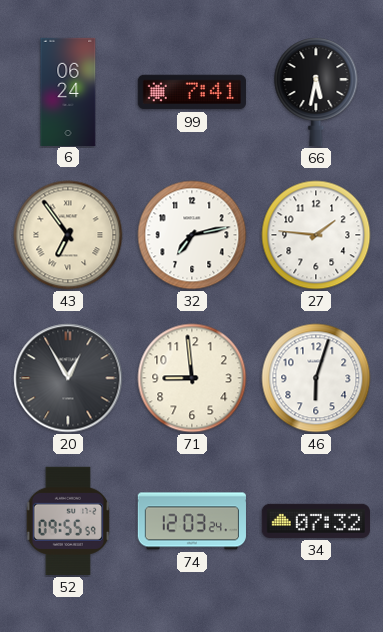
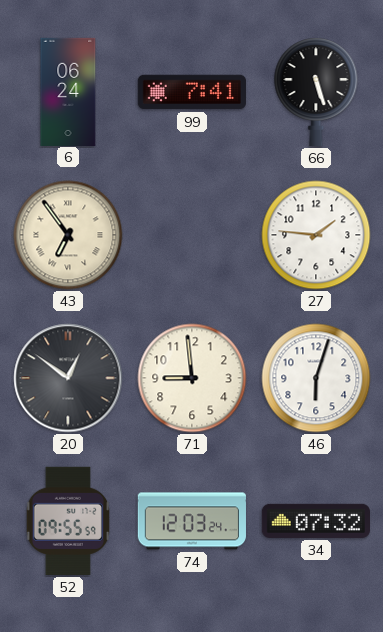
66: 5:32 -> 5:27 (316, 92)
32: 7:13 -> none (192, 235)
20: 12:55 -> 12:51 (68, 378)
